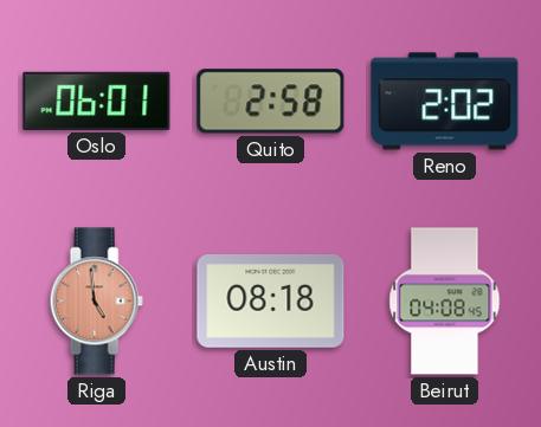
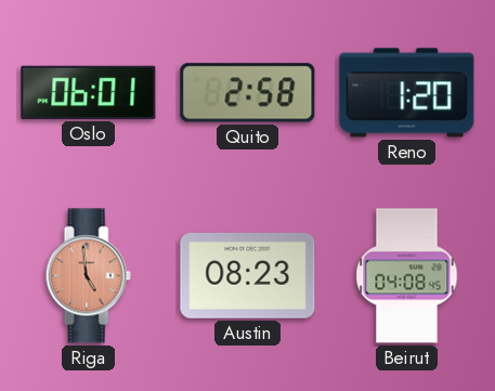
Reno: 2:02 -> 1:20 (407, 93)
Austin: 08:18 -> 08:23 (248, 275)
